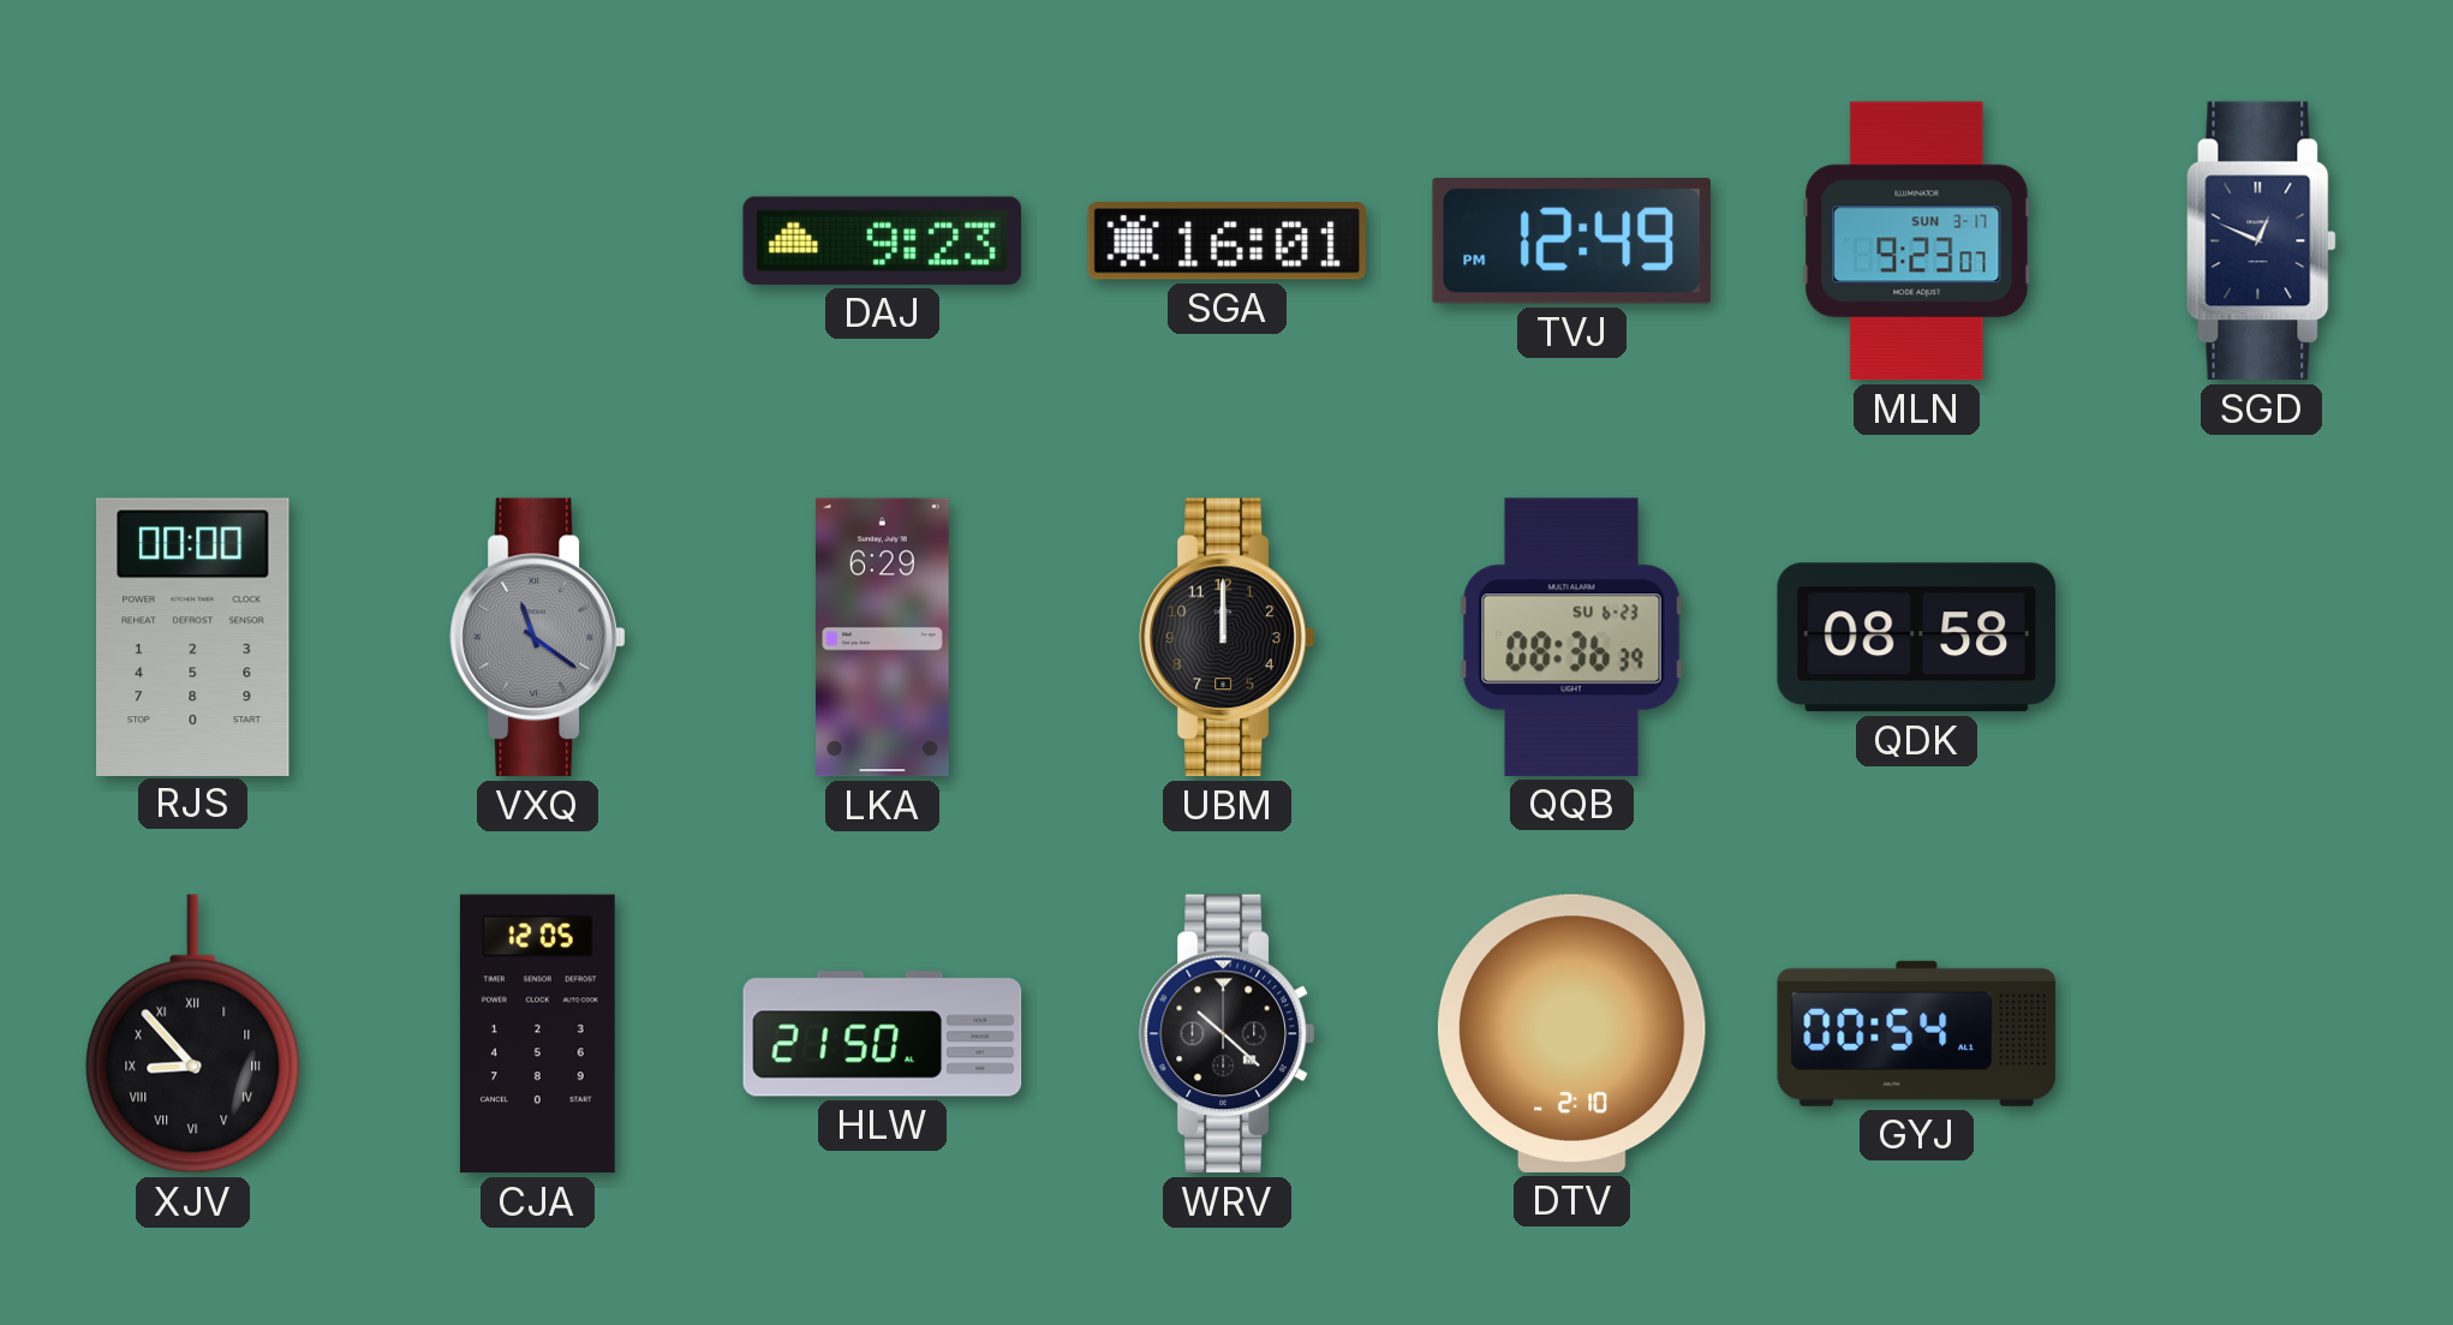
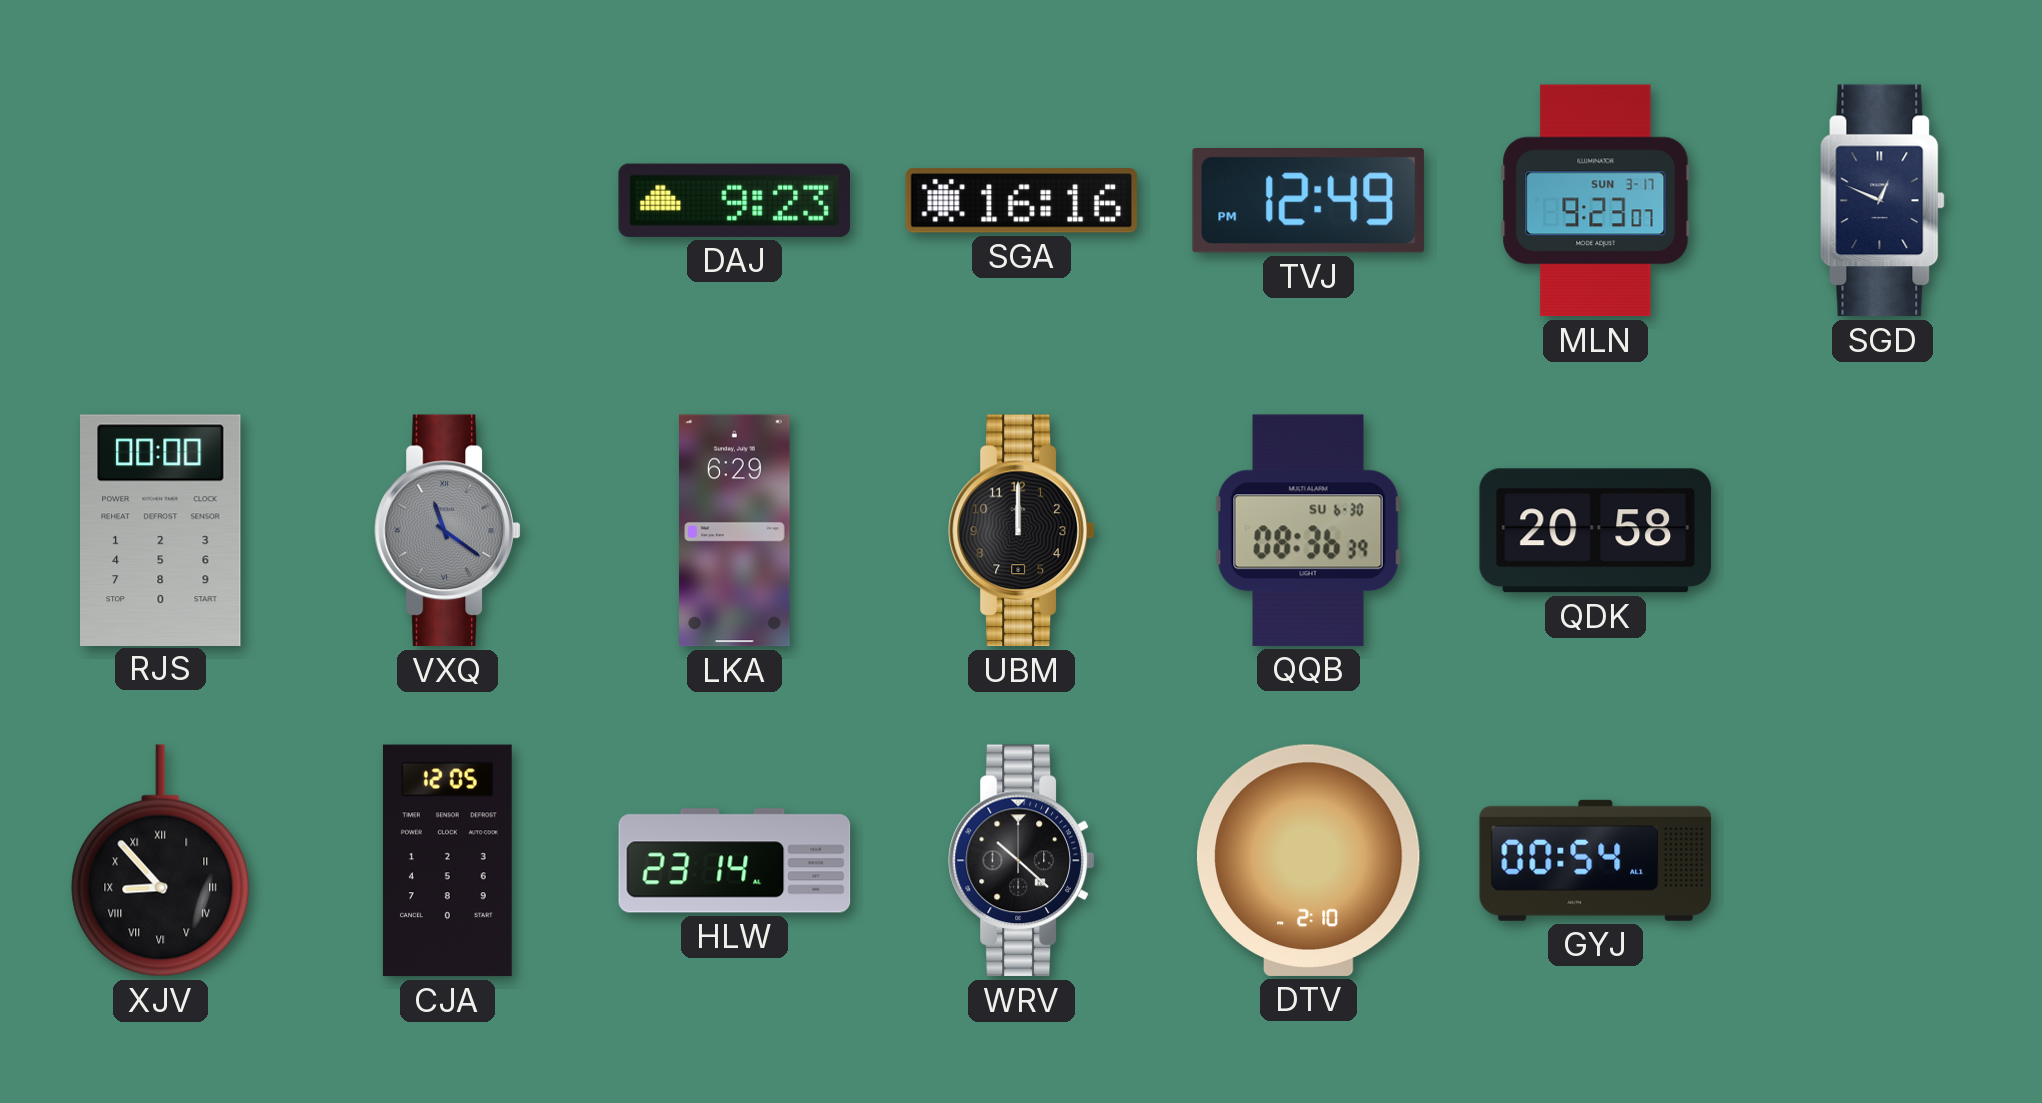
SGA: 16:01 -> 16:16 (1021, 201)
QQB date: SU 6-23 -> SU 6-30 (1308, 530)
QDK: 08:58 -> 20:58 (1595, 531)
HLW: 21:50 -> 23:14 (735, 861)
